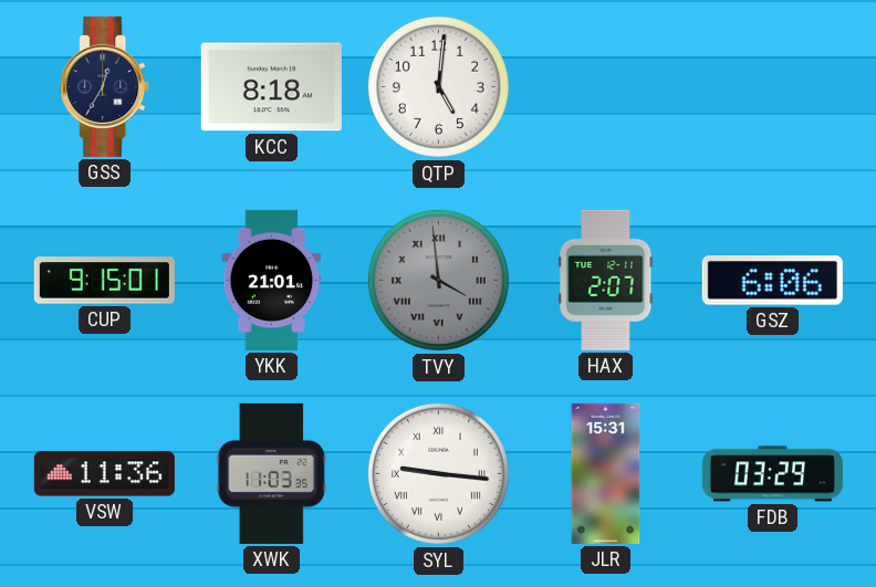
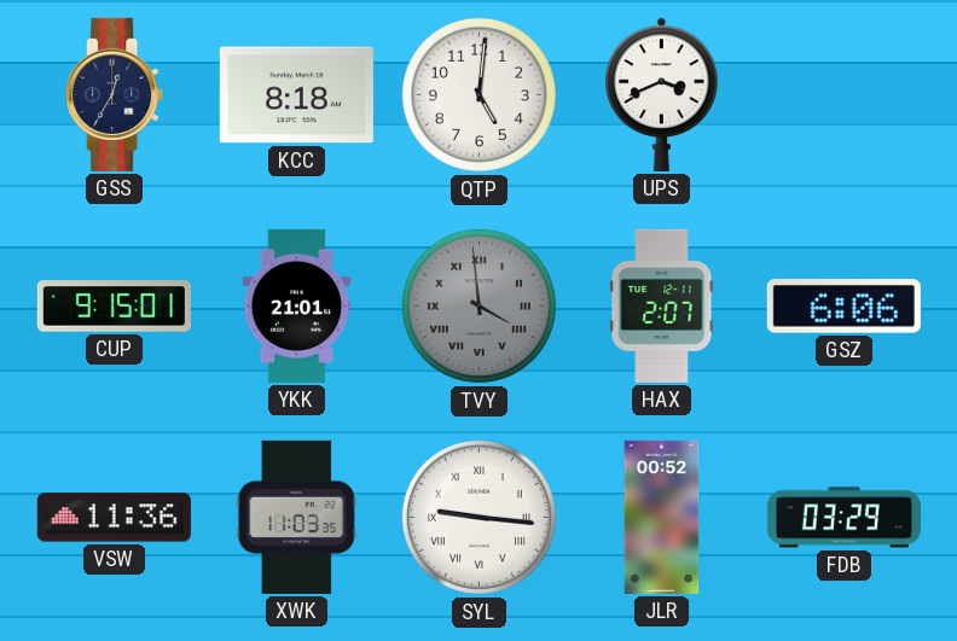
UPS: none -> 3:41 (662, 94)
JLR: 15:31 -> 00:52 (662, 517)
